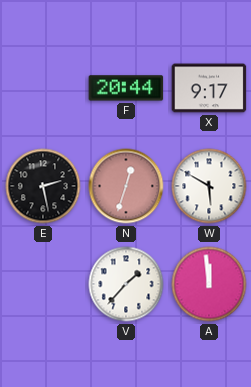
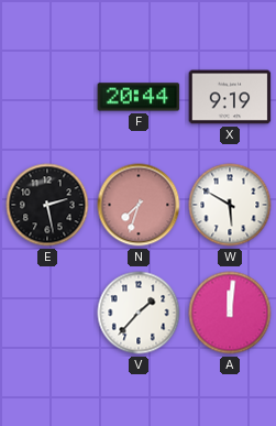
X: 9:17 -> 9:19 (230, 97)
N: 12:33 -> 7:33 (139, 205)
A: 11:59 -> 12:01 (230, 313)
